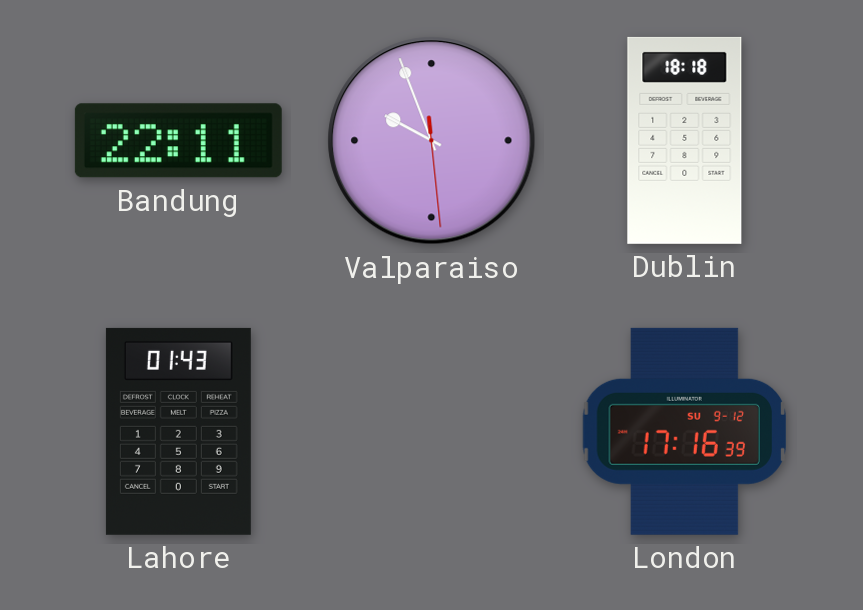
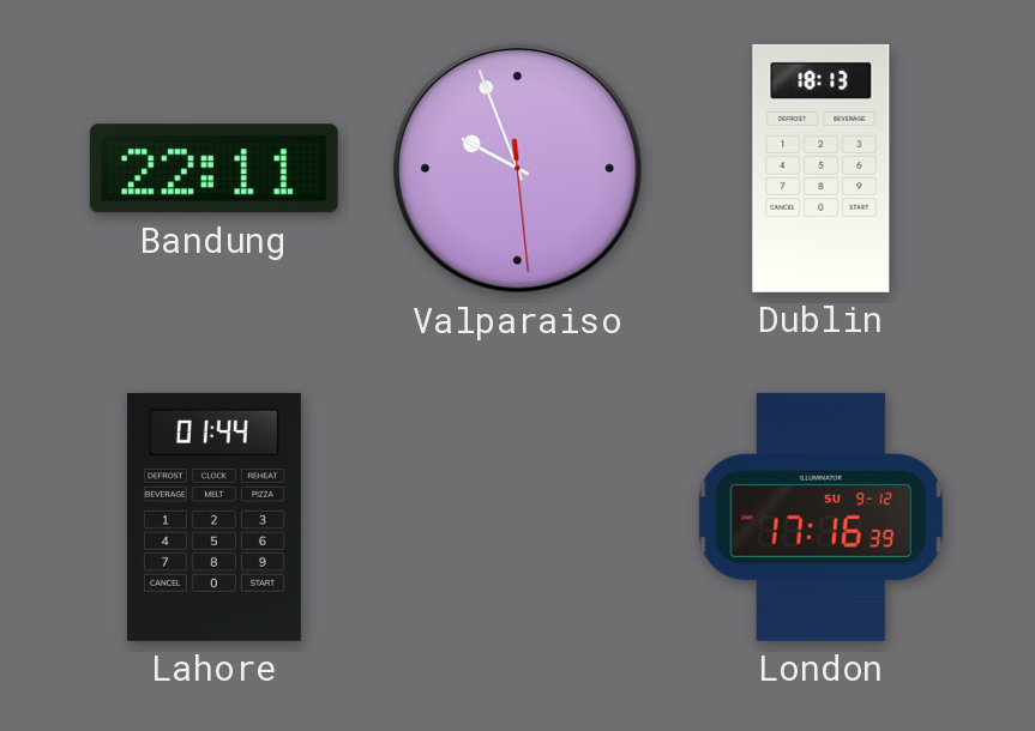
Dublin: 18:18 -> 18:13 (822, 168)
Lahore: 01:43 -> 01:44 (213, 516)
